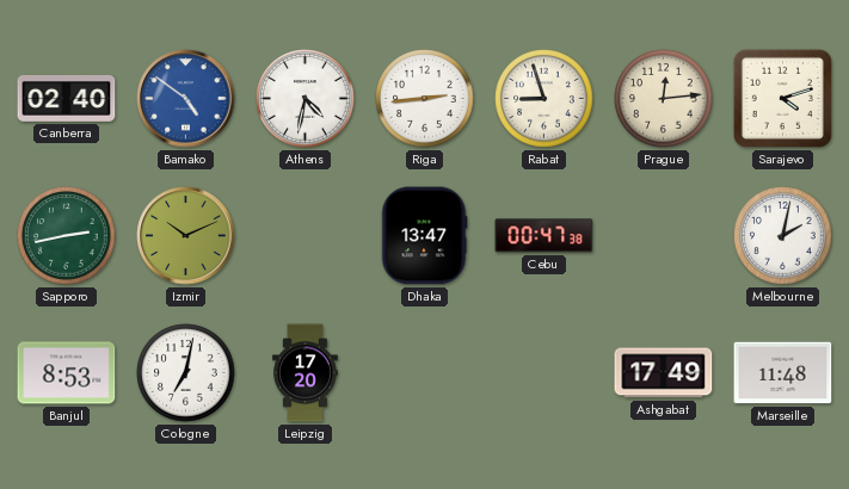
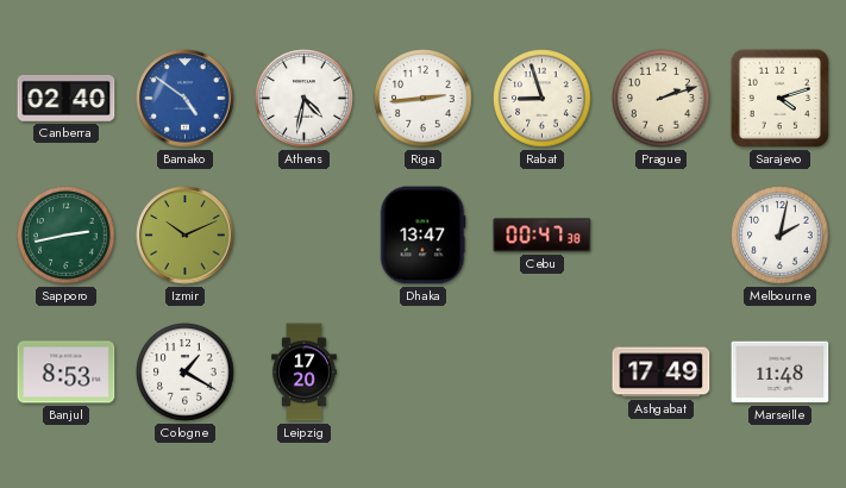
Prague: 12:14 -> 2:12 (662, 99)
Cologne: 7:02 -> 1:20 (186, 373)
